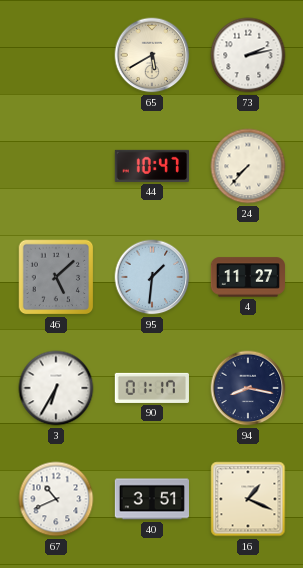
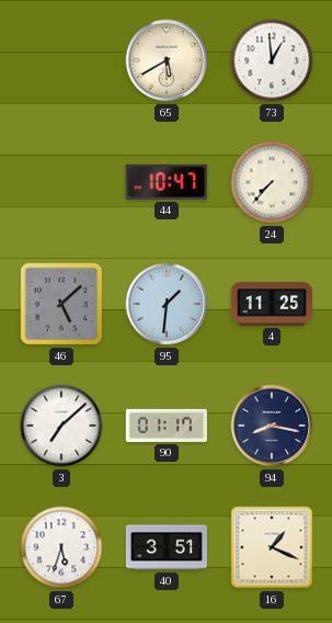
73: 2:13 -> 12:59 (272, 60)
4: 11:27 -> 11:25 (271, 304)
3: 6:35 -> 7:08 (61, 426)
67: 10:41 -> 5:33 (61, 547)
